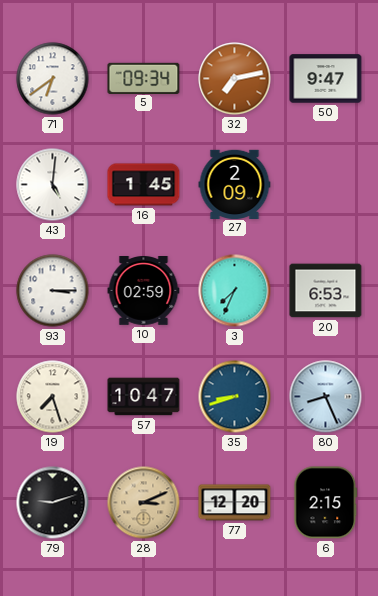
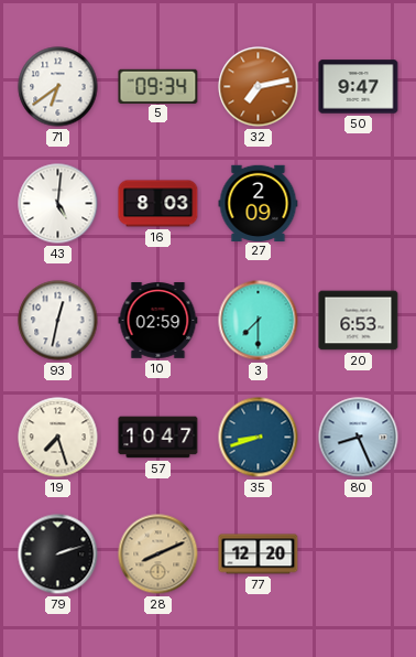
16: 1:45 -> 8:03 (158, 204)
93: 3:15 -> 12:32 (58, 321)
3: 7:34 -> 7:30 (259, 321)
79: 9:12 -> 2:12 (58, 554)
28: 3:11 -> 8:11 (158, 554)
6: 2:15 -> none (326, 503)
